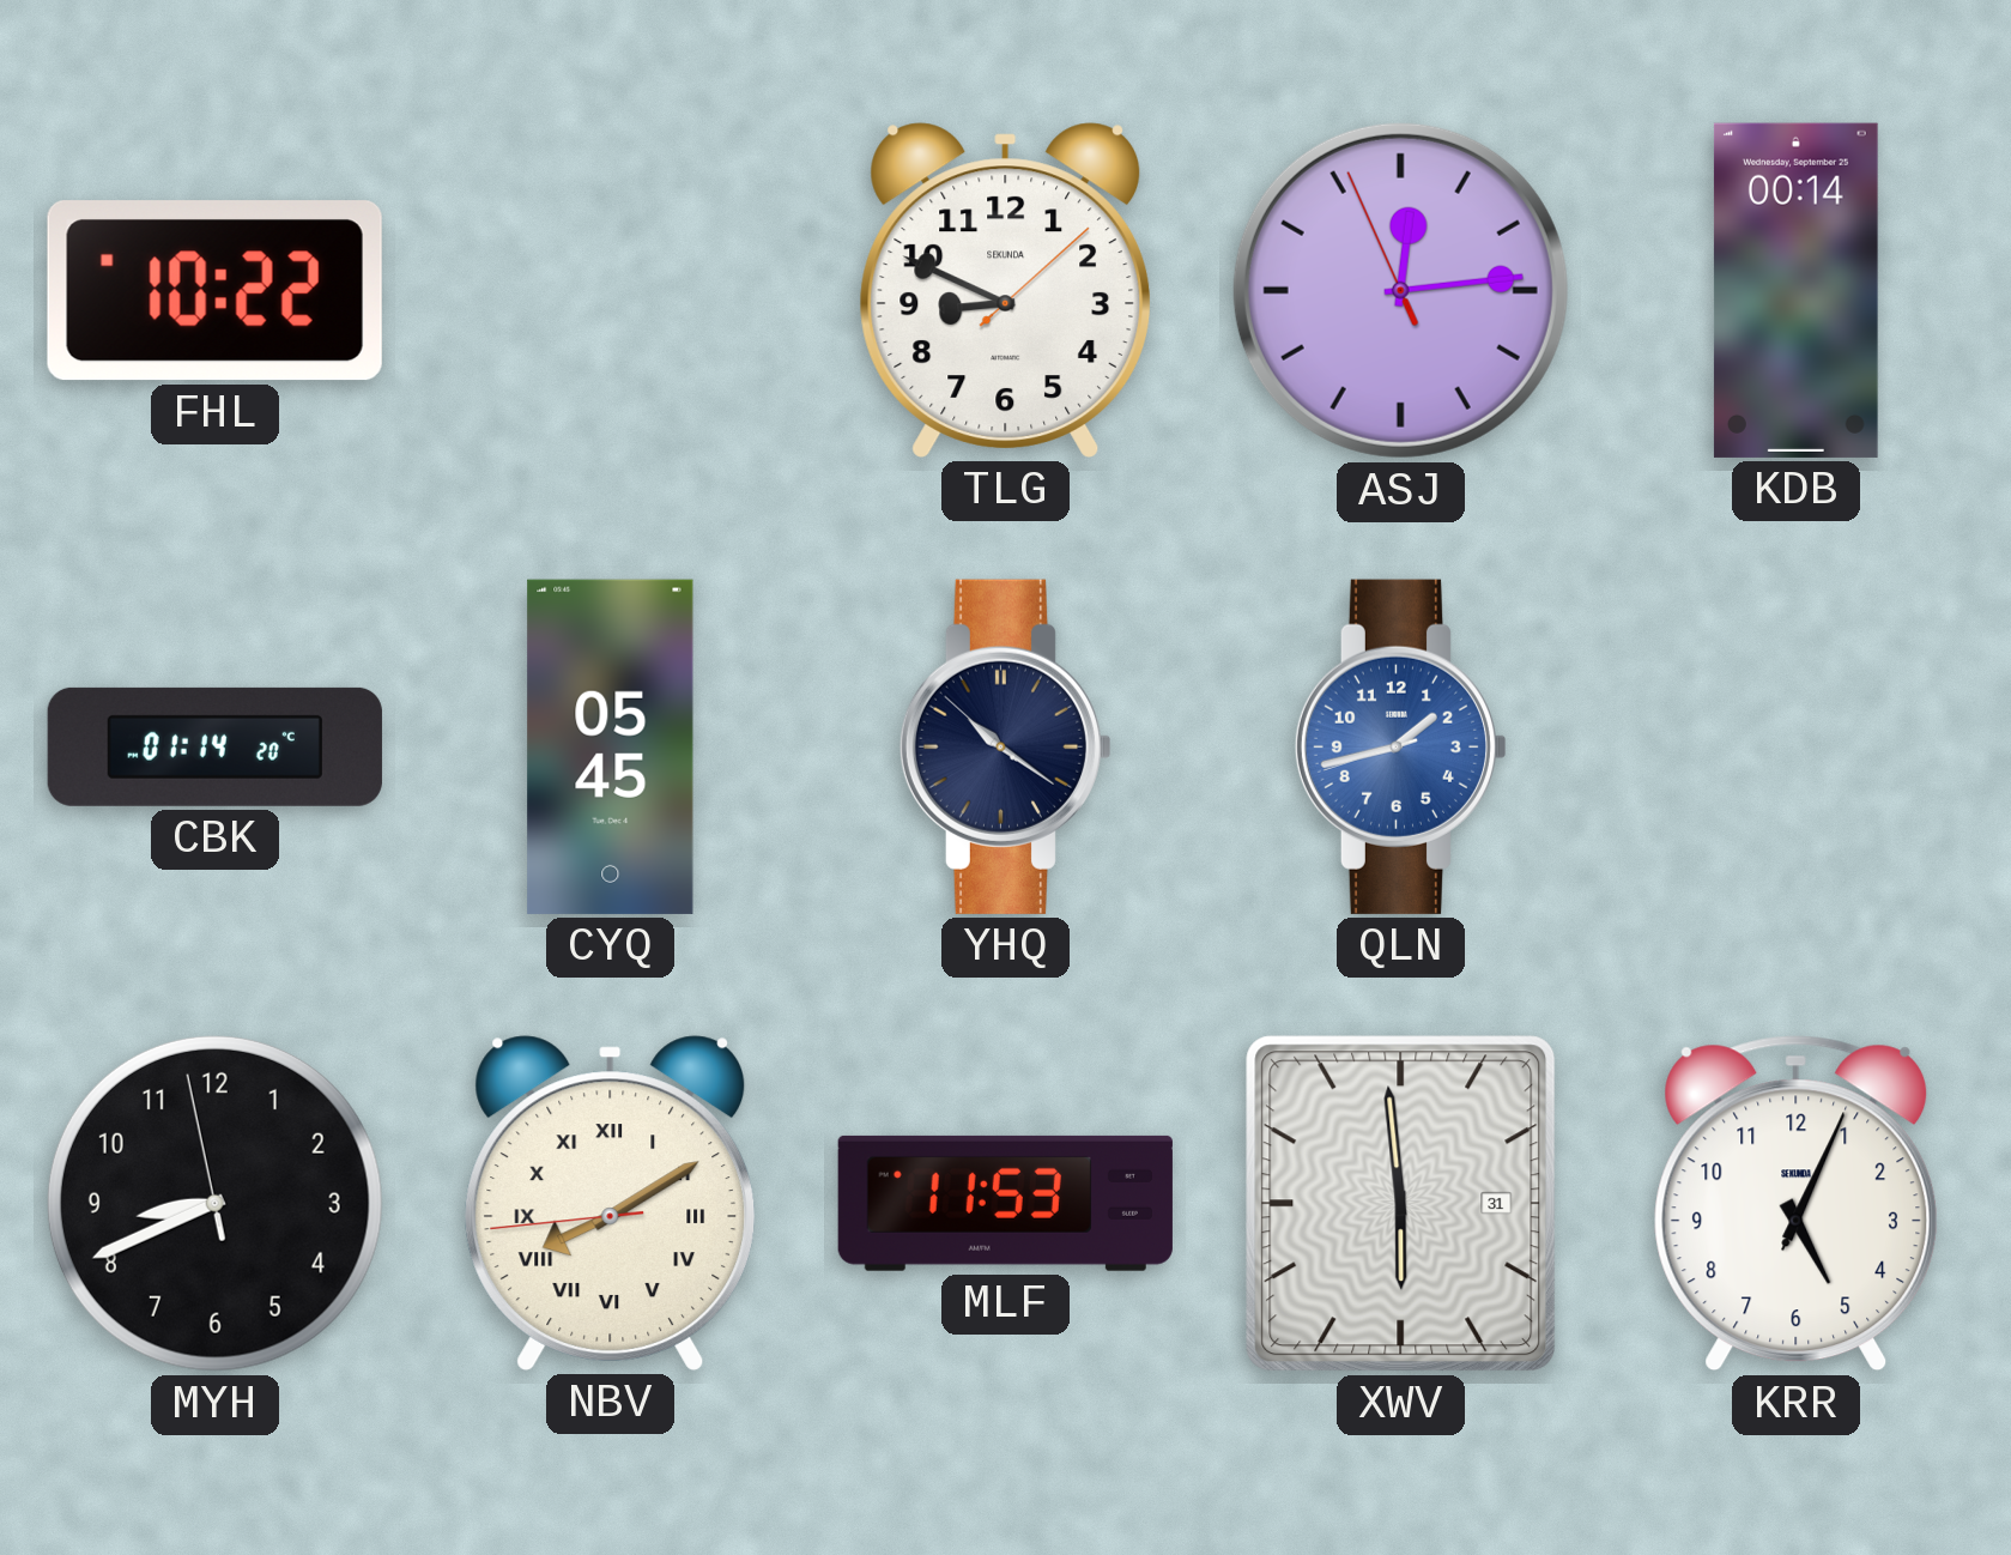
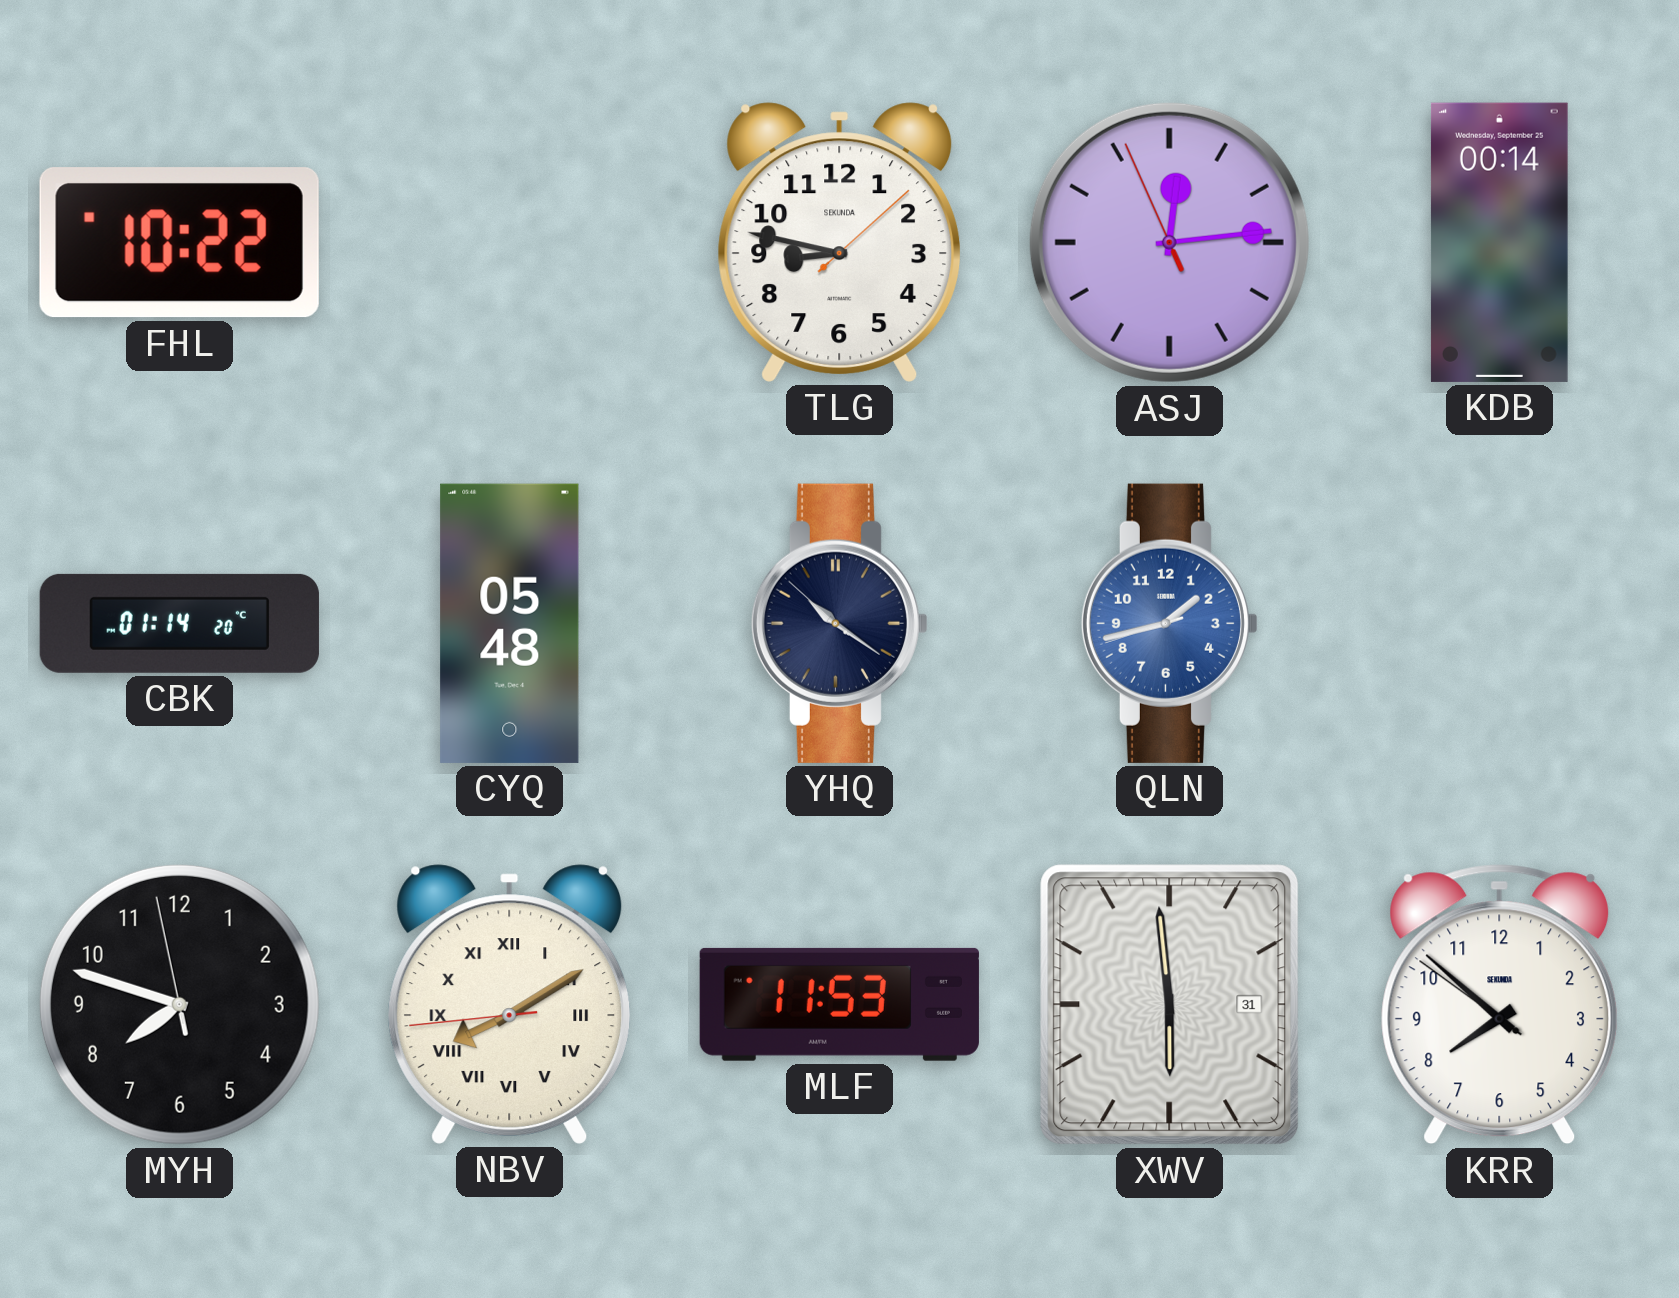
TLG: 8:49 -> 8:47 (840, 242)
CYQ: 05:45 -> 05:48 (510, 623)
MYH: 8:40 -> 7:47 (179, 1004)
KRR: 5:04 -> 7:51 (1500, 1005)
